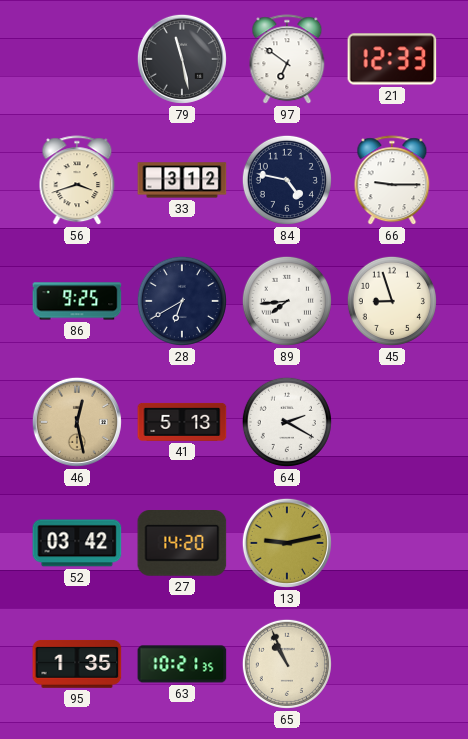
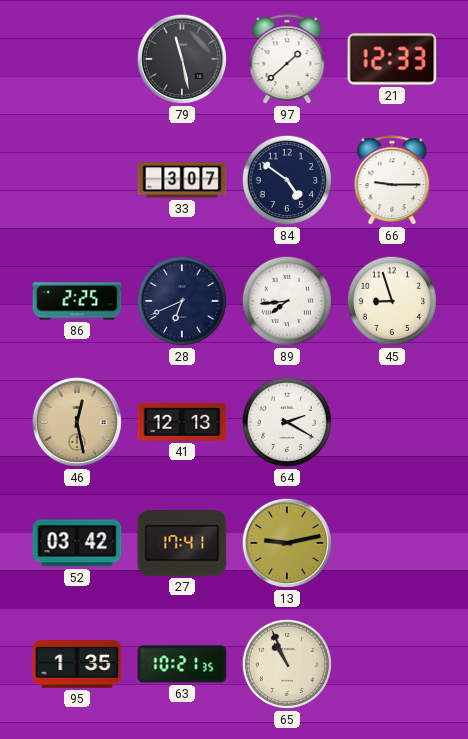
97: 6:51 -> 1:38 (287, 60)
56: 3:42 -> none (77, 181)
33: 3:12 -> 3:07 (182, 180)
84: 4:47 -> 4:51 (287, 180)
86: 9:25 -> 2:25 (77, 301)
28: 6:40 -> 6:41 (182, 301)
41: 5:13 -> 12:13 (182, 422)
27: 14:20 -> 17:41 (182, 544)
